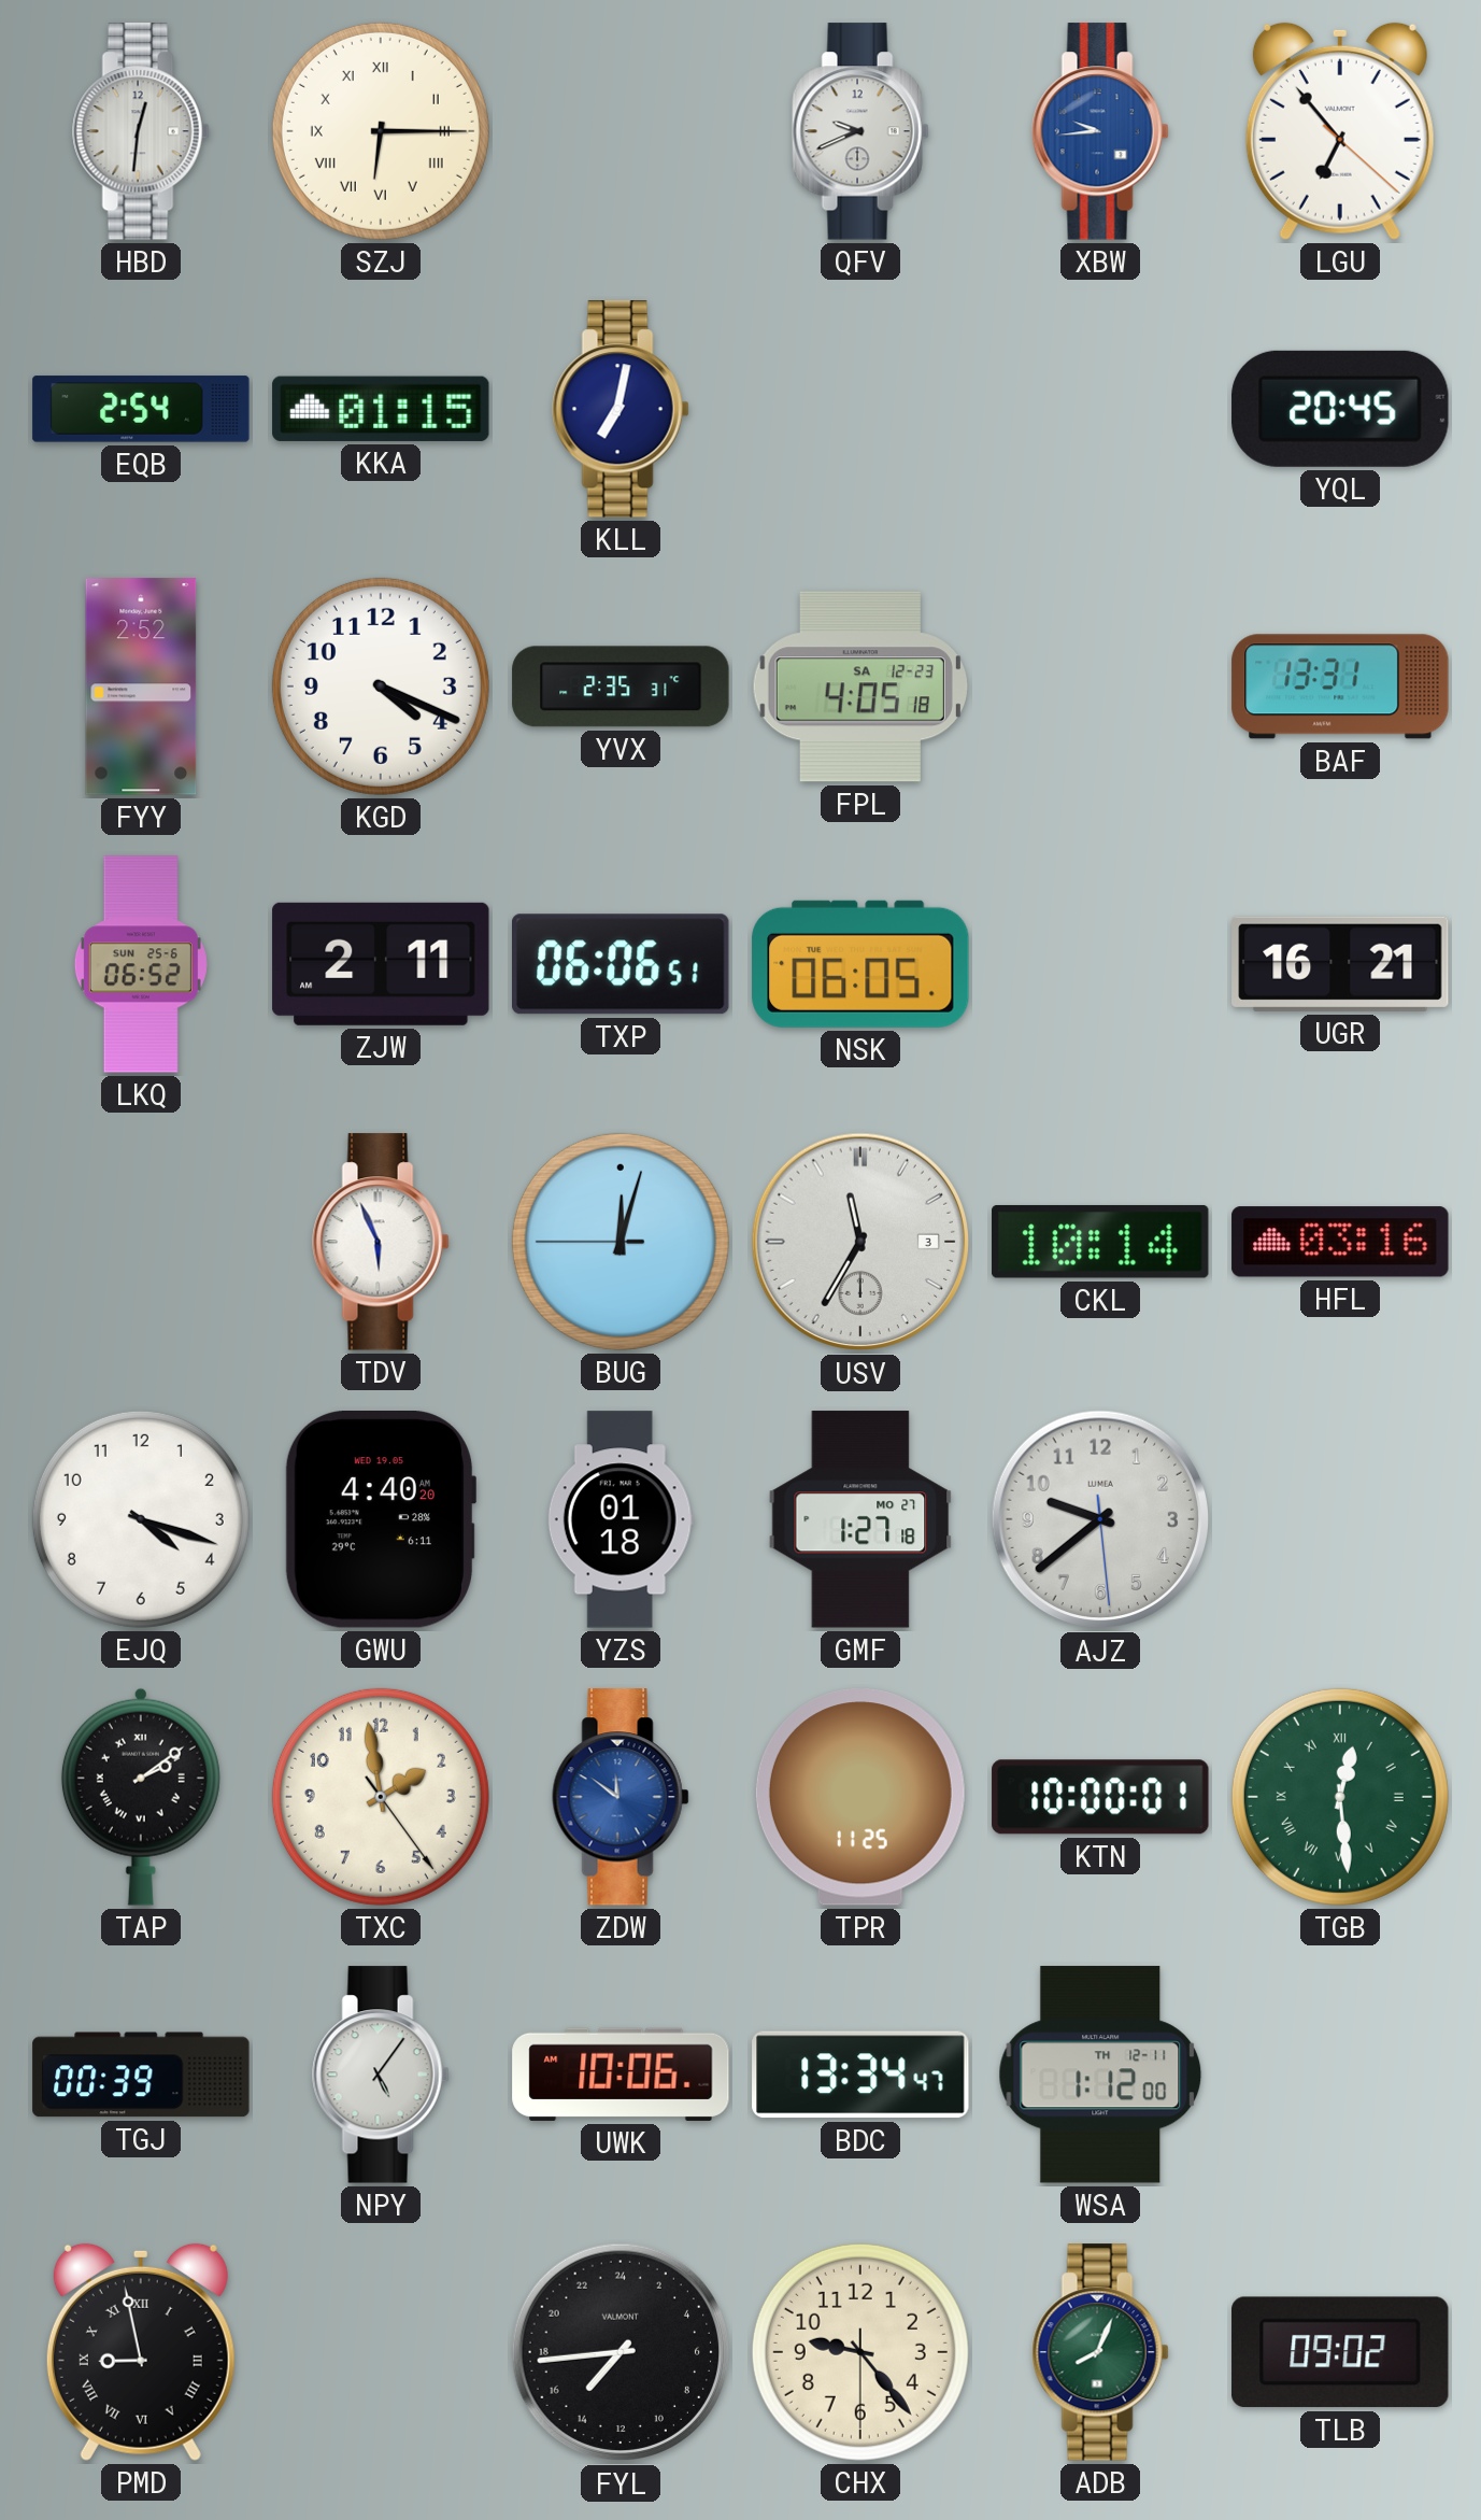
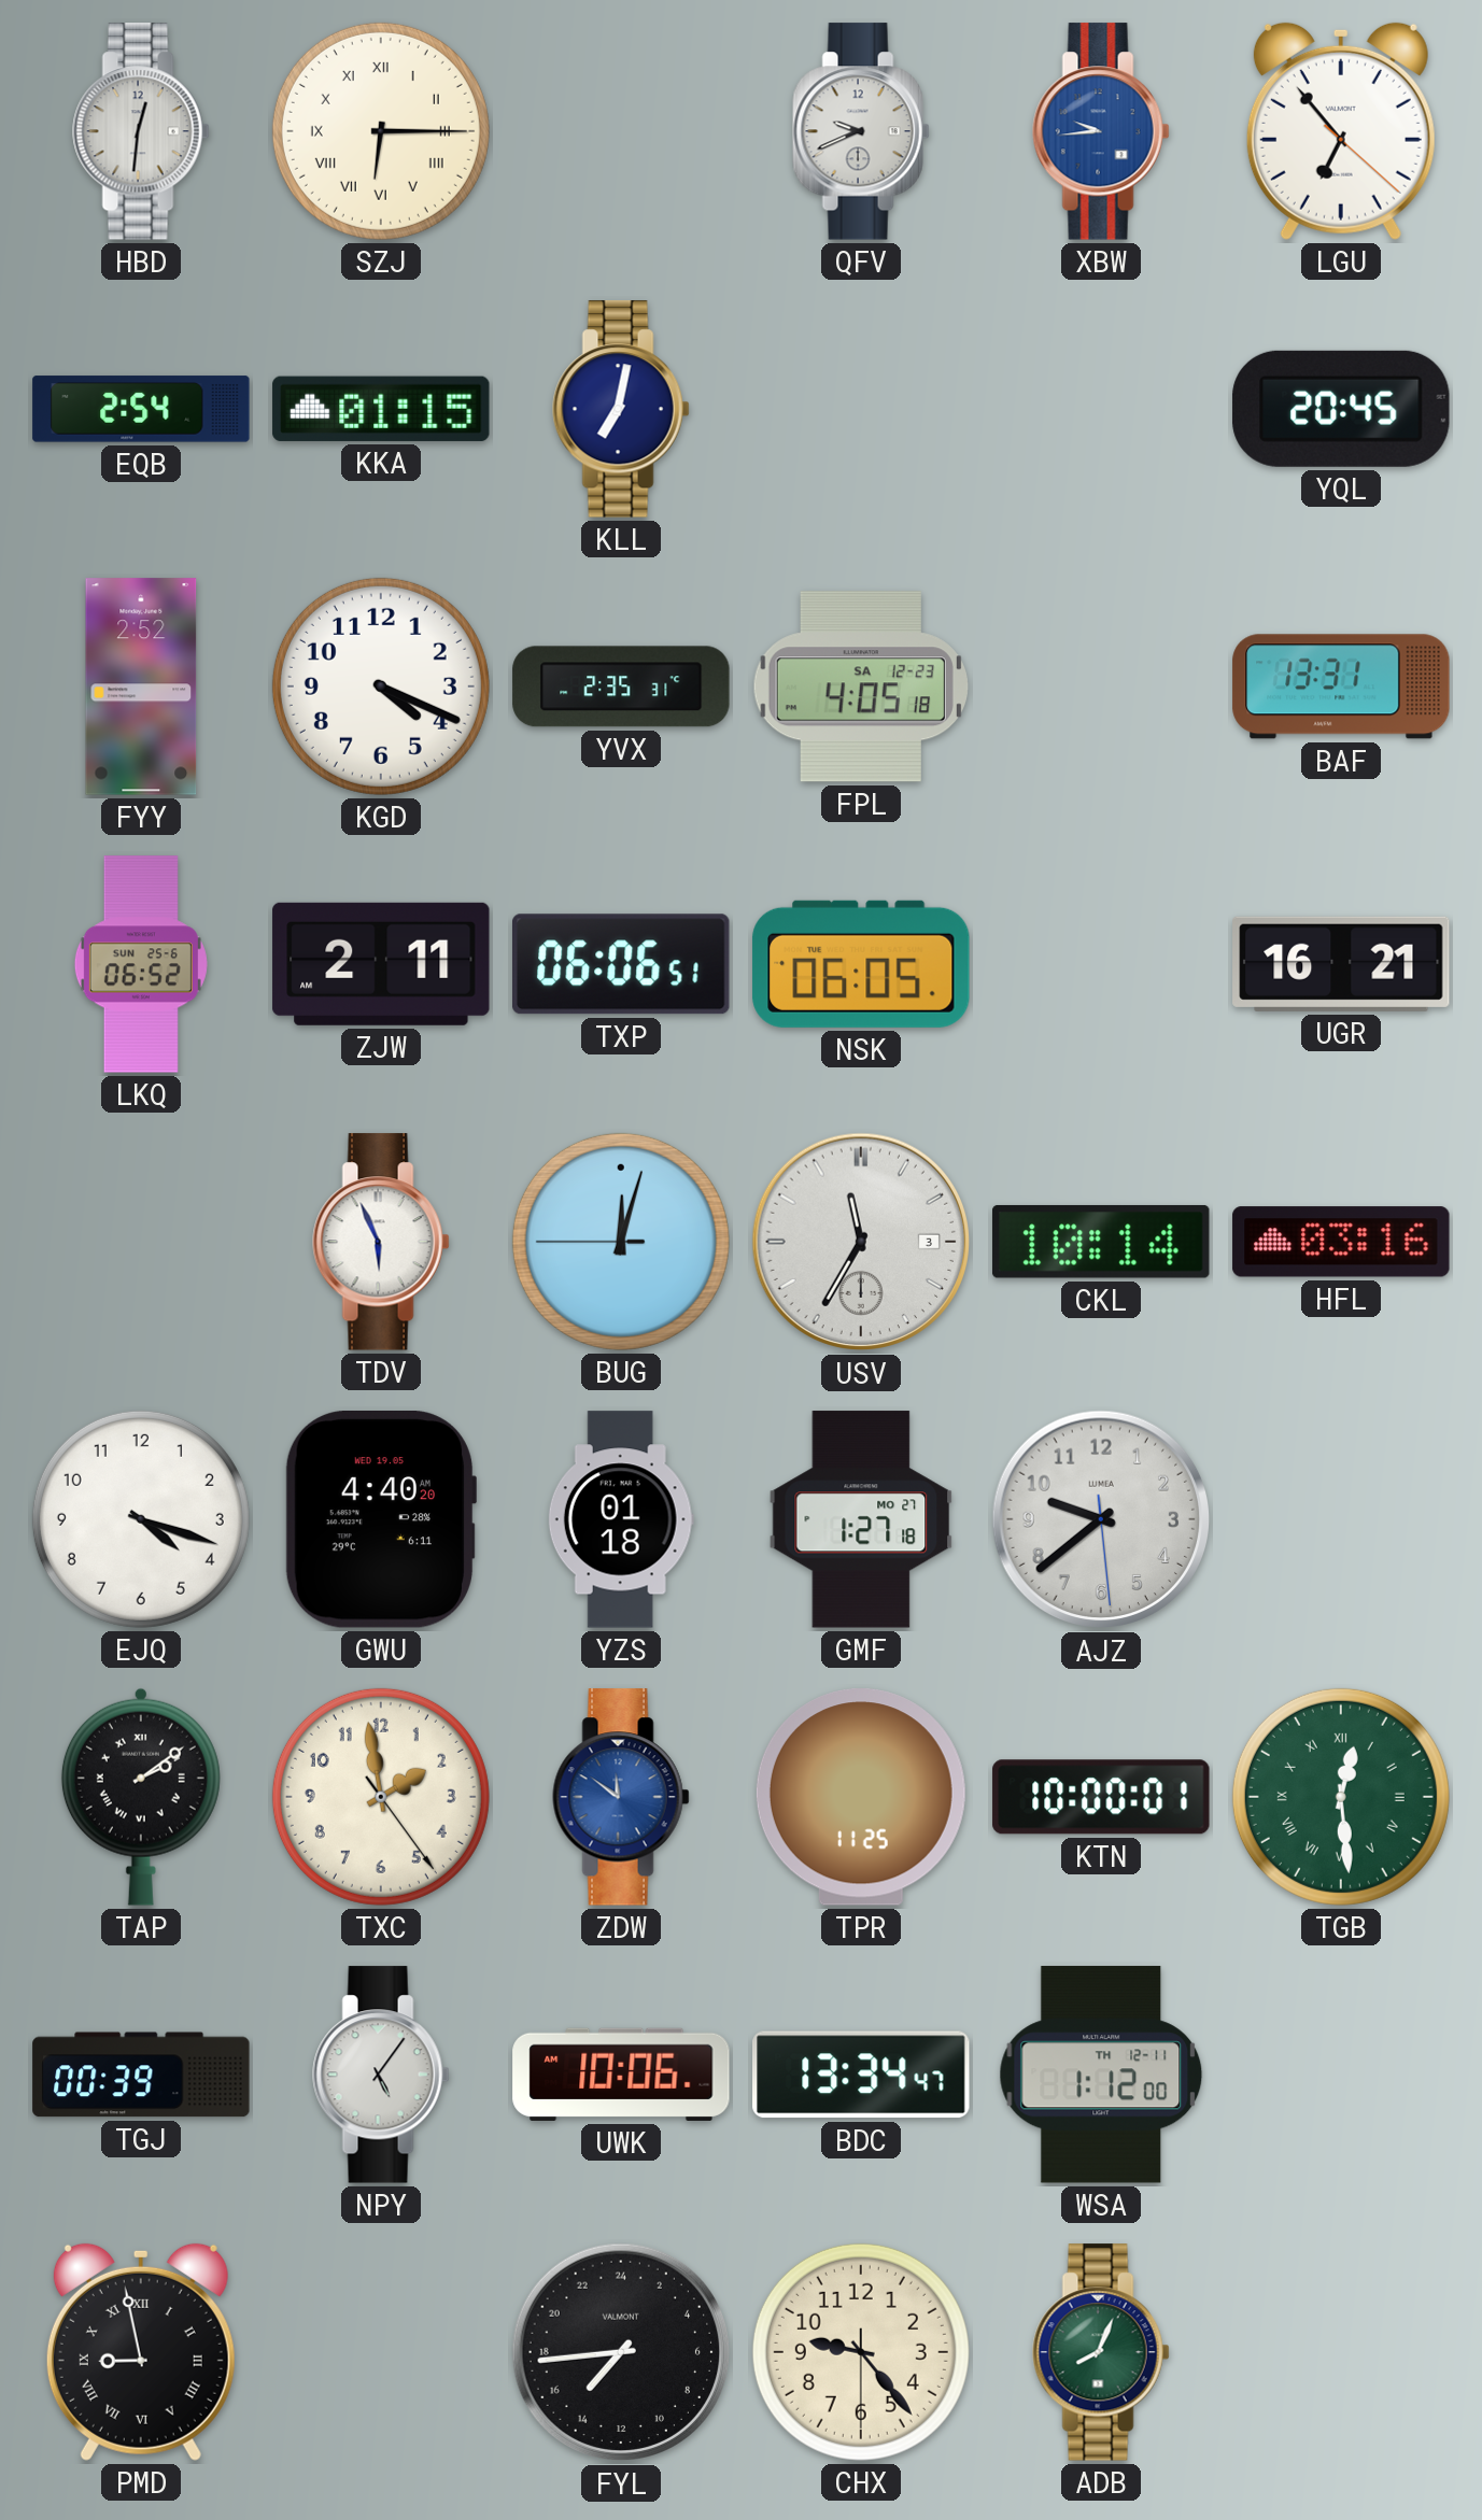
TLB: 09:02 -> none (1340, 2352)
